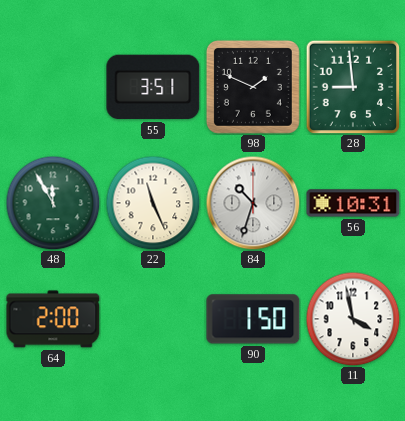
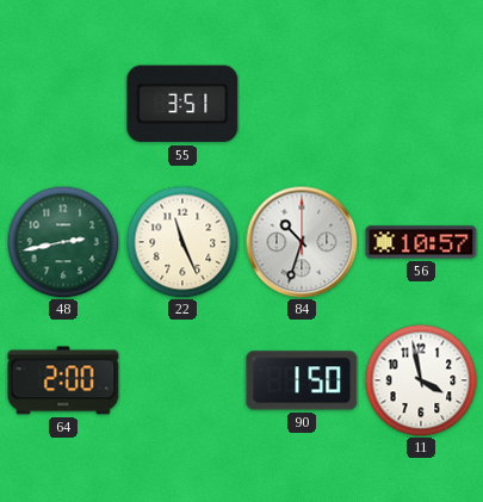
98: 1:49 -> none (253, 87)
28: 8:59 -> none (353, 87)
48: 11:55 -> 2:43 (63, 242)
56: 10:31 -> 10:57 (421, 242)
